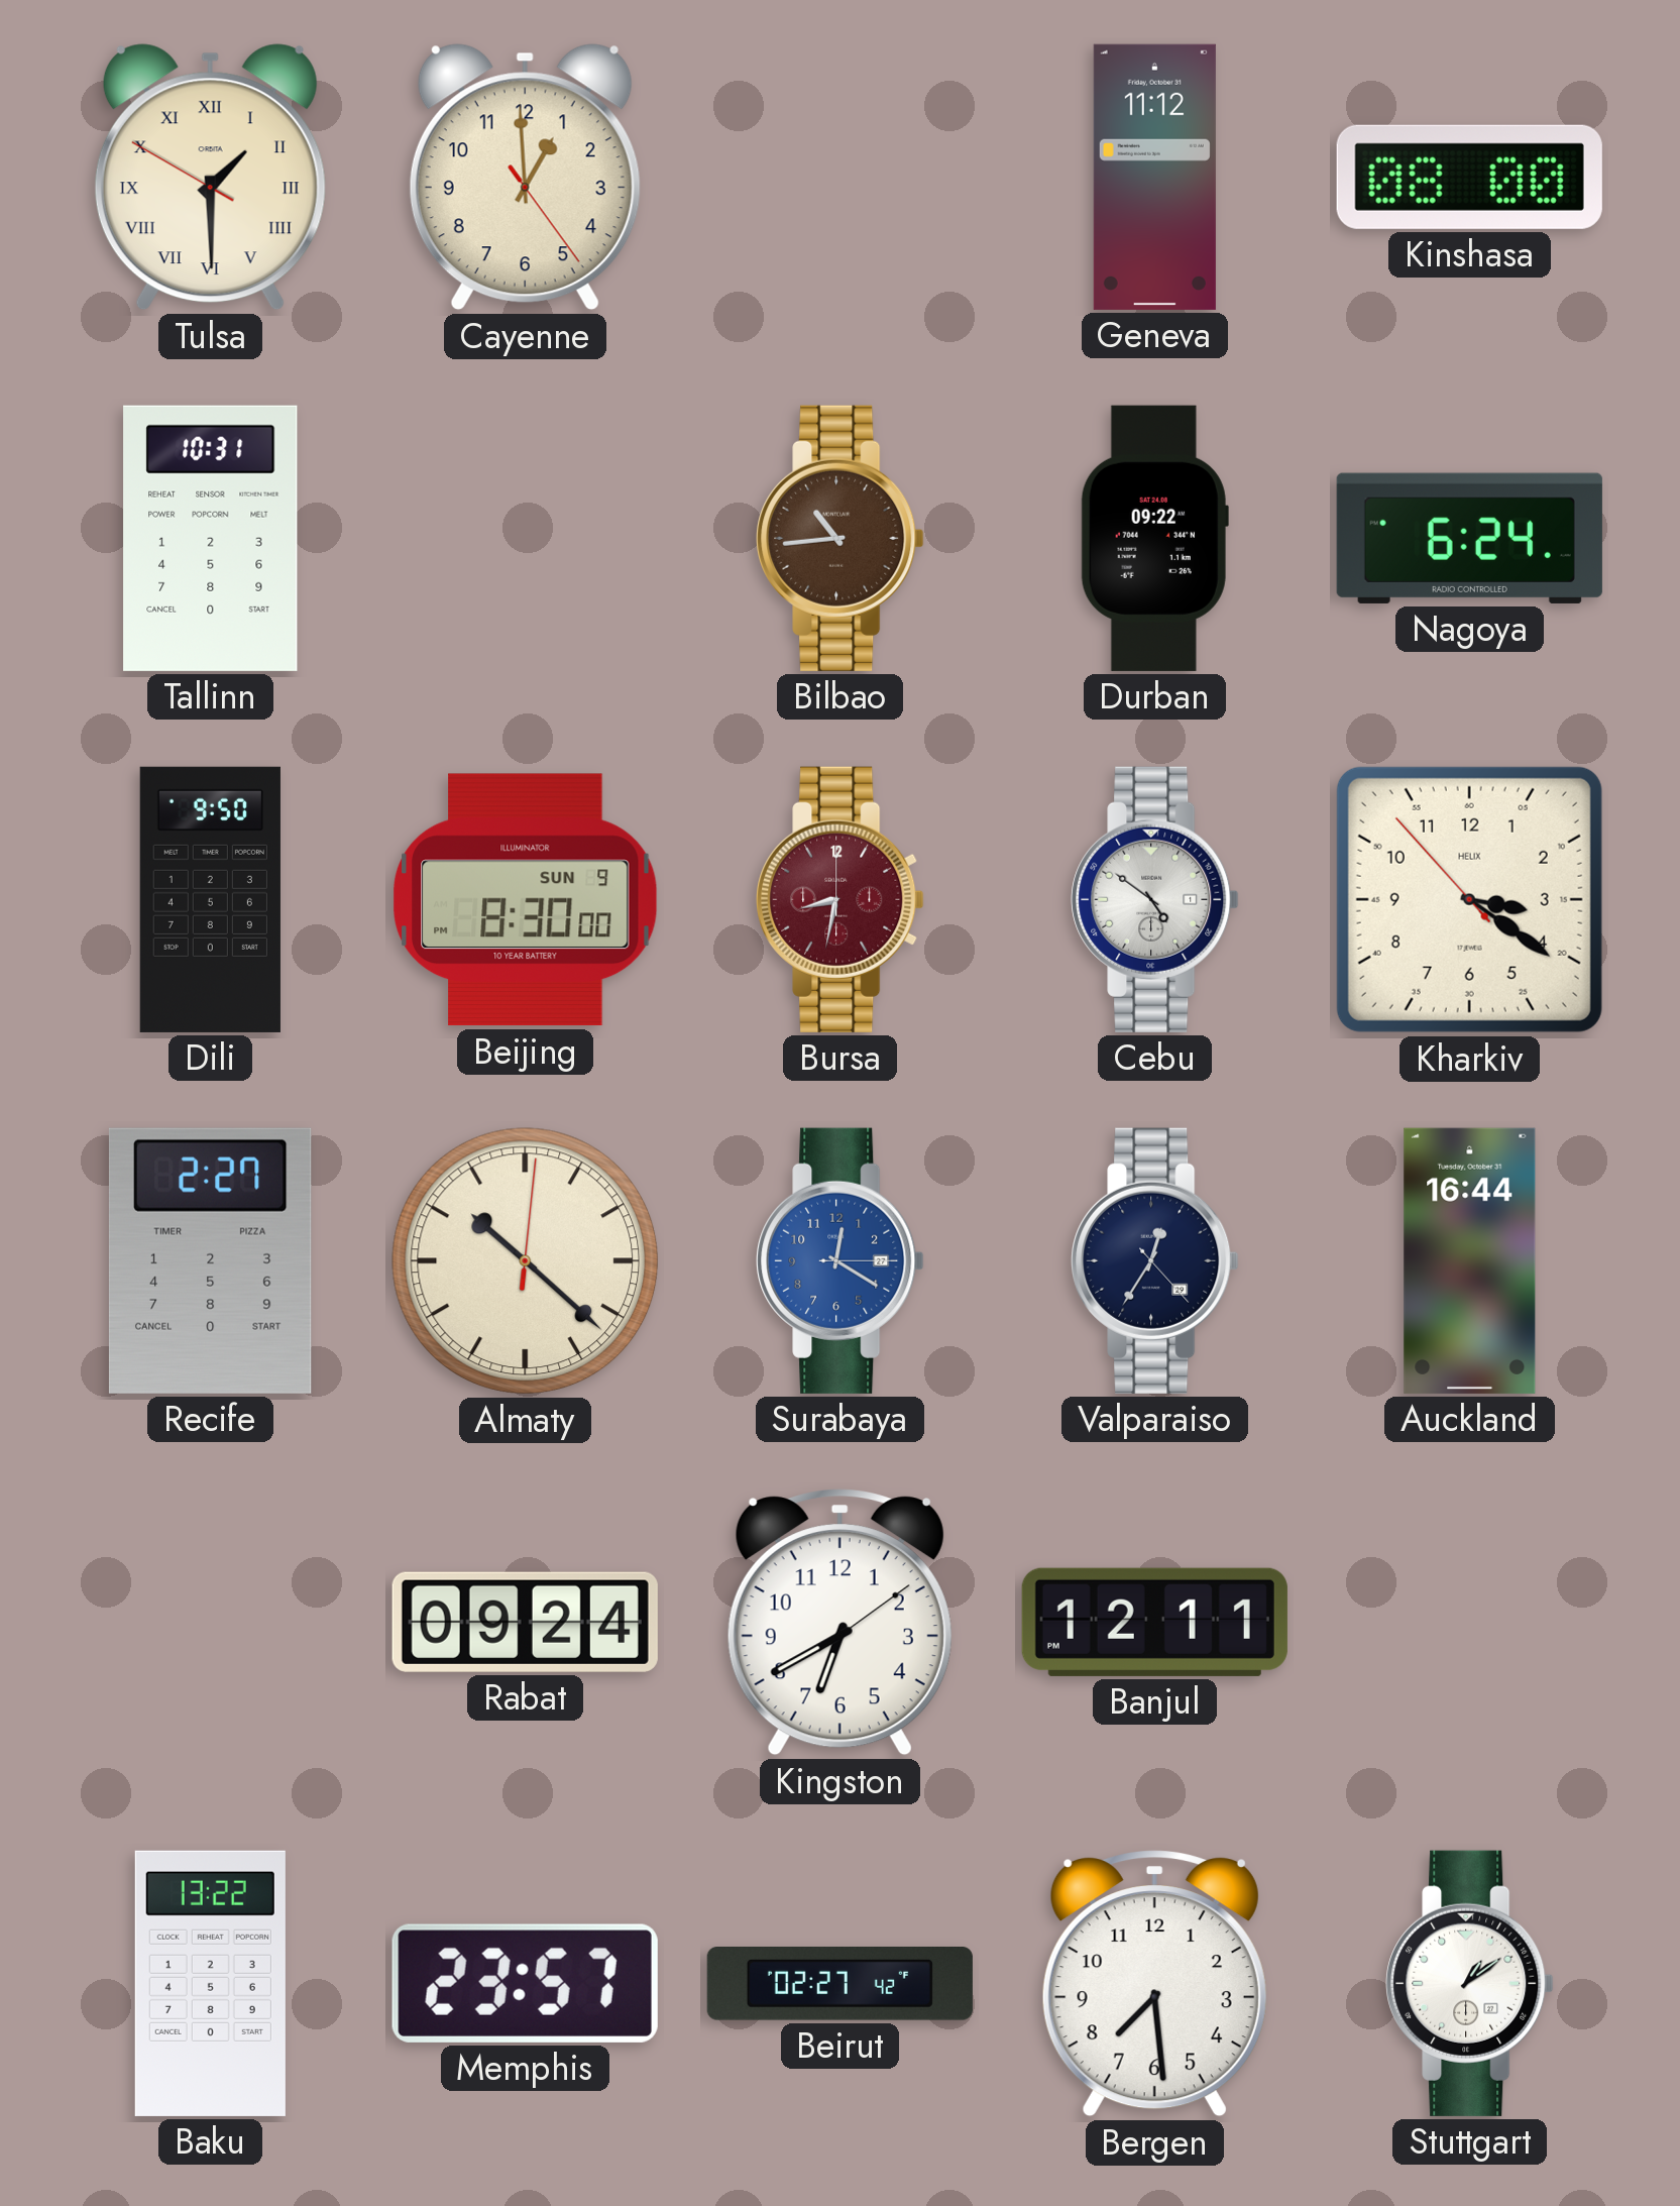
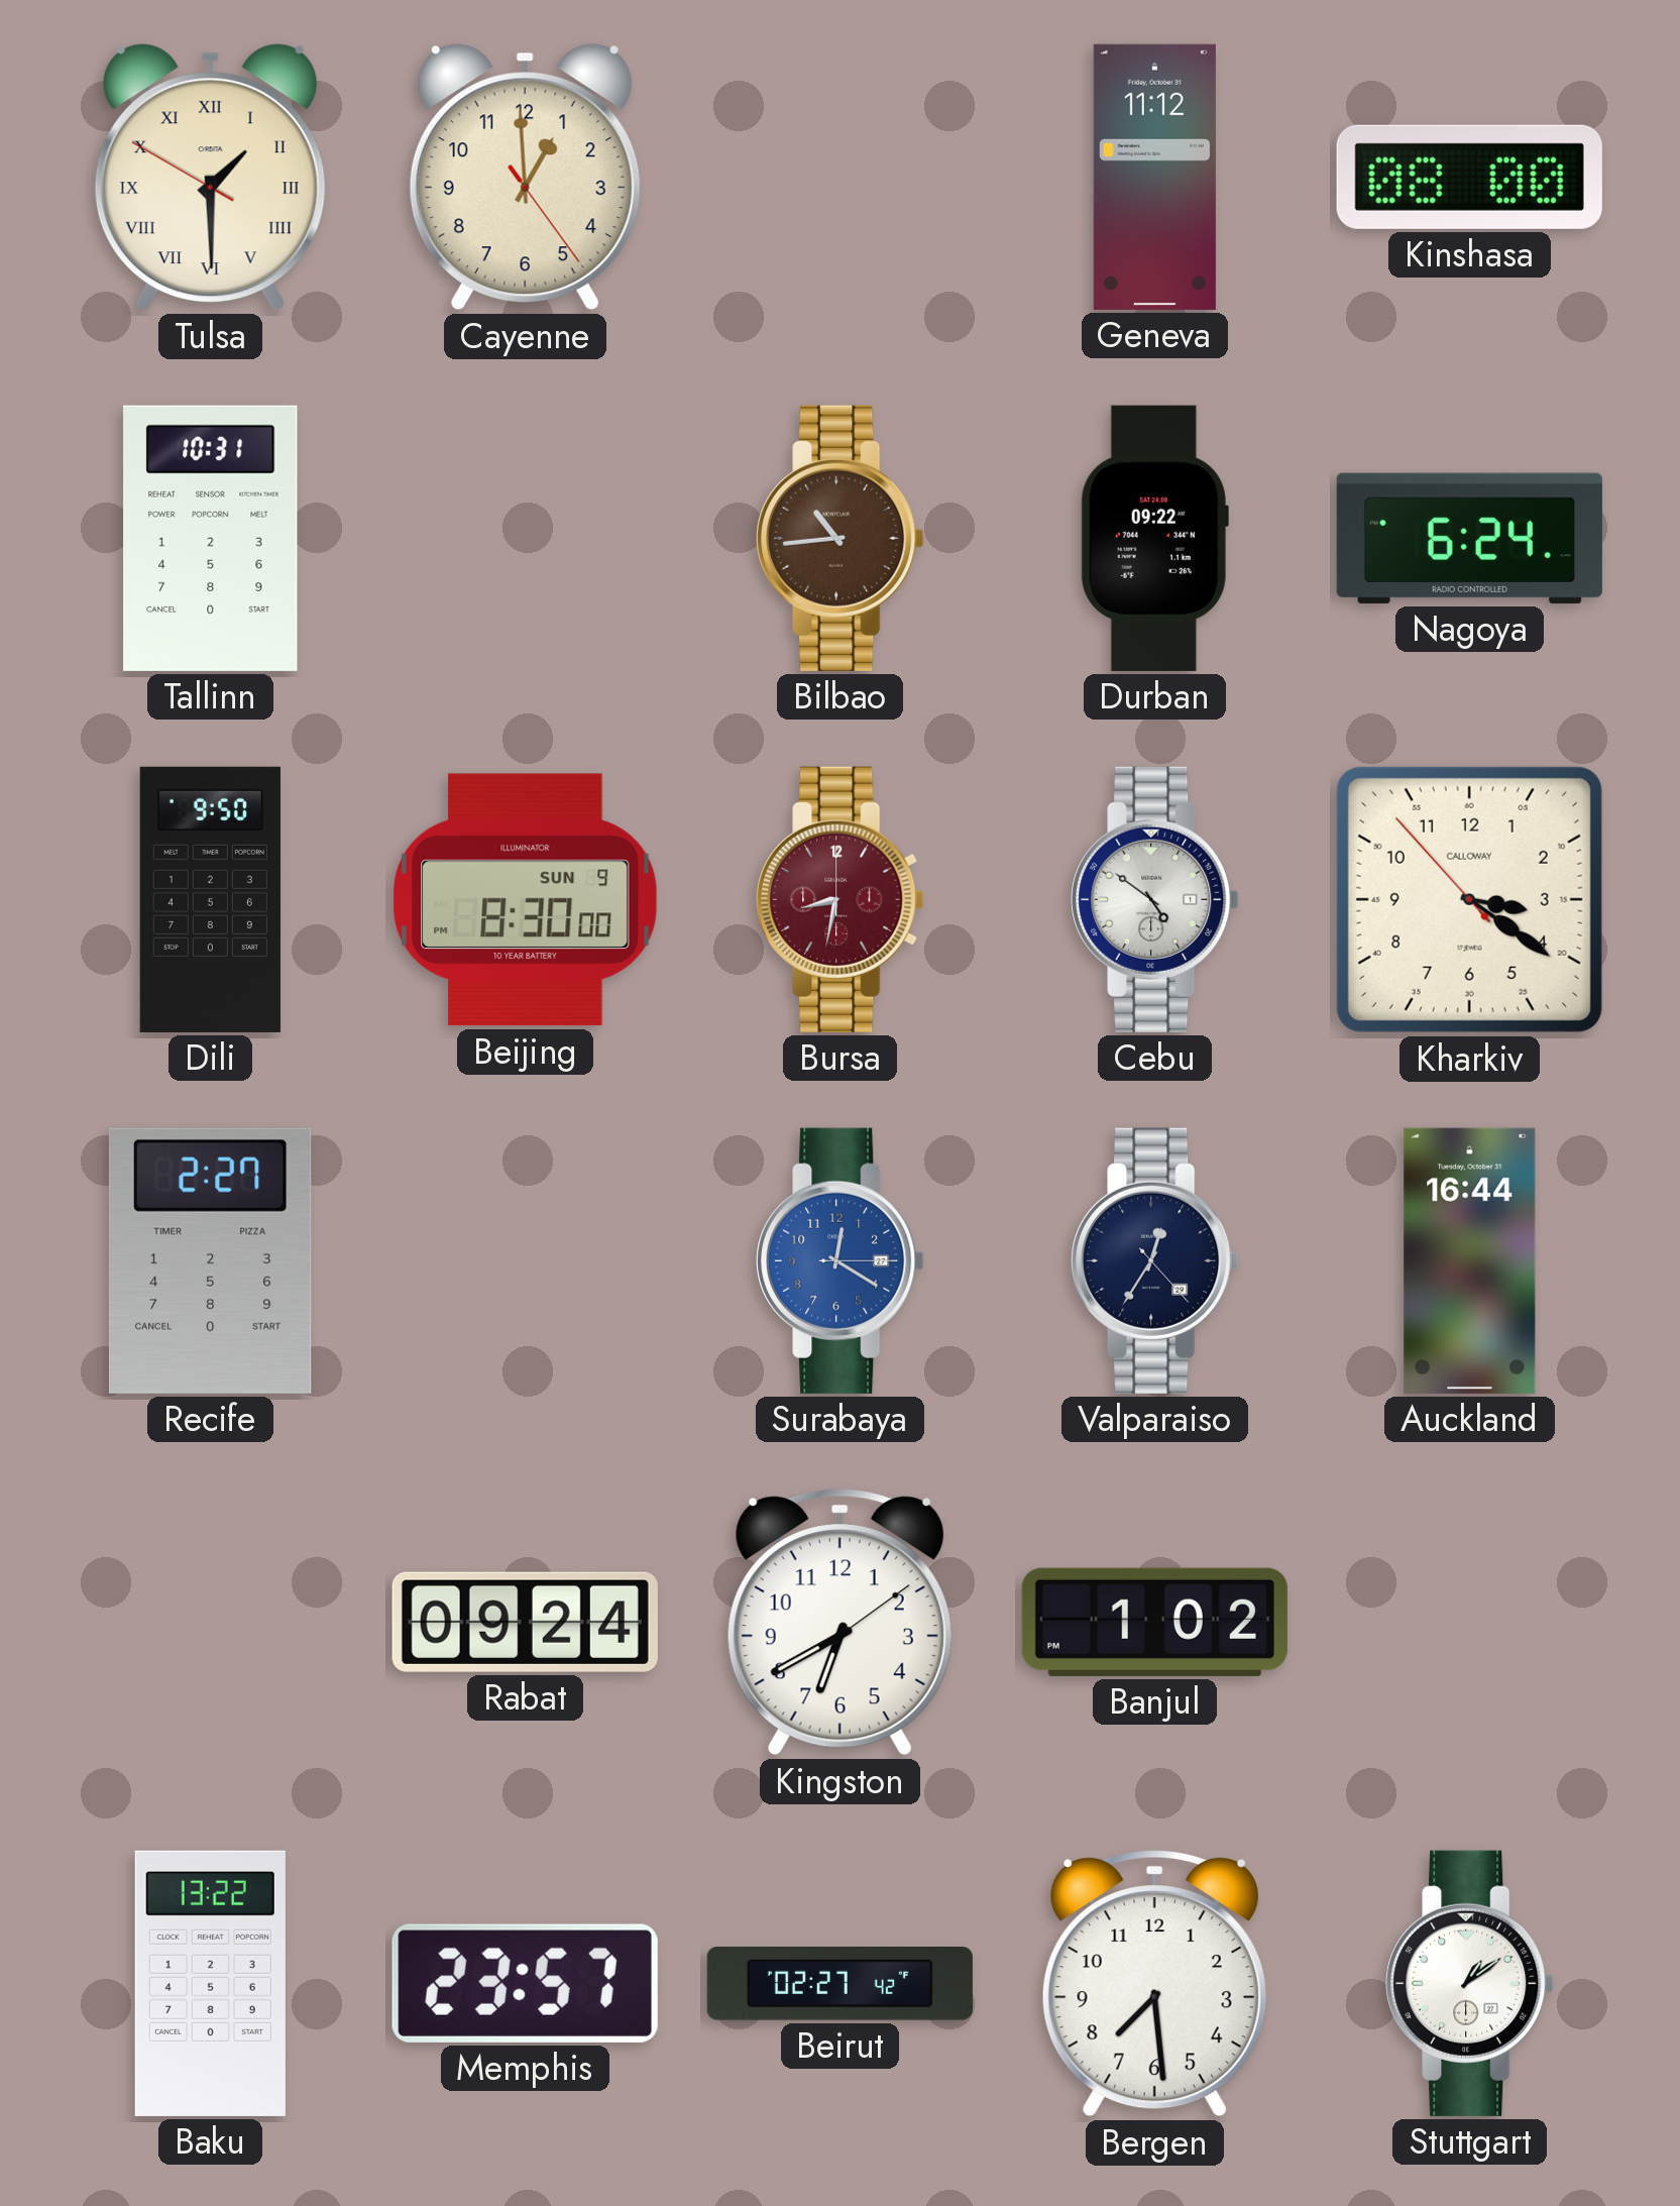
Kharkiv brand: HELIX -> CALLOWAY (1469, 899)
Almaty: 10:22 -> none (526, 1261)
Banjul: 12:11 -> 1:02 (1154, 1622)
